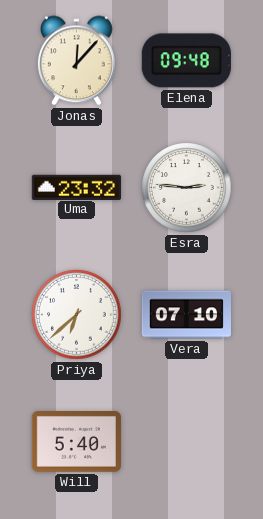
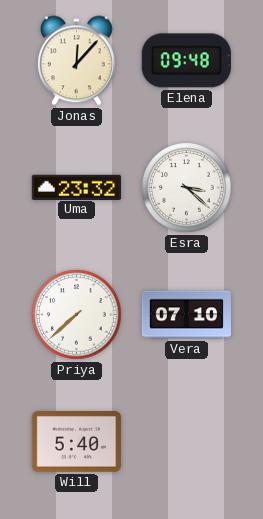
Esra: 2:46 -> 3:22 (187, 188)
Priya: 6:38 -> 7:38 (77, 315)
